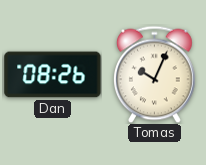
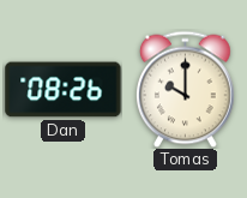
Tomas: 10:04 -> 10:00 (186, 89)
